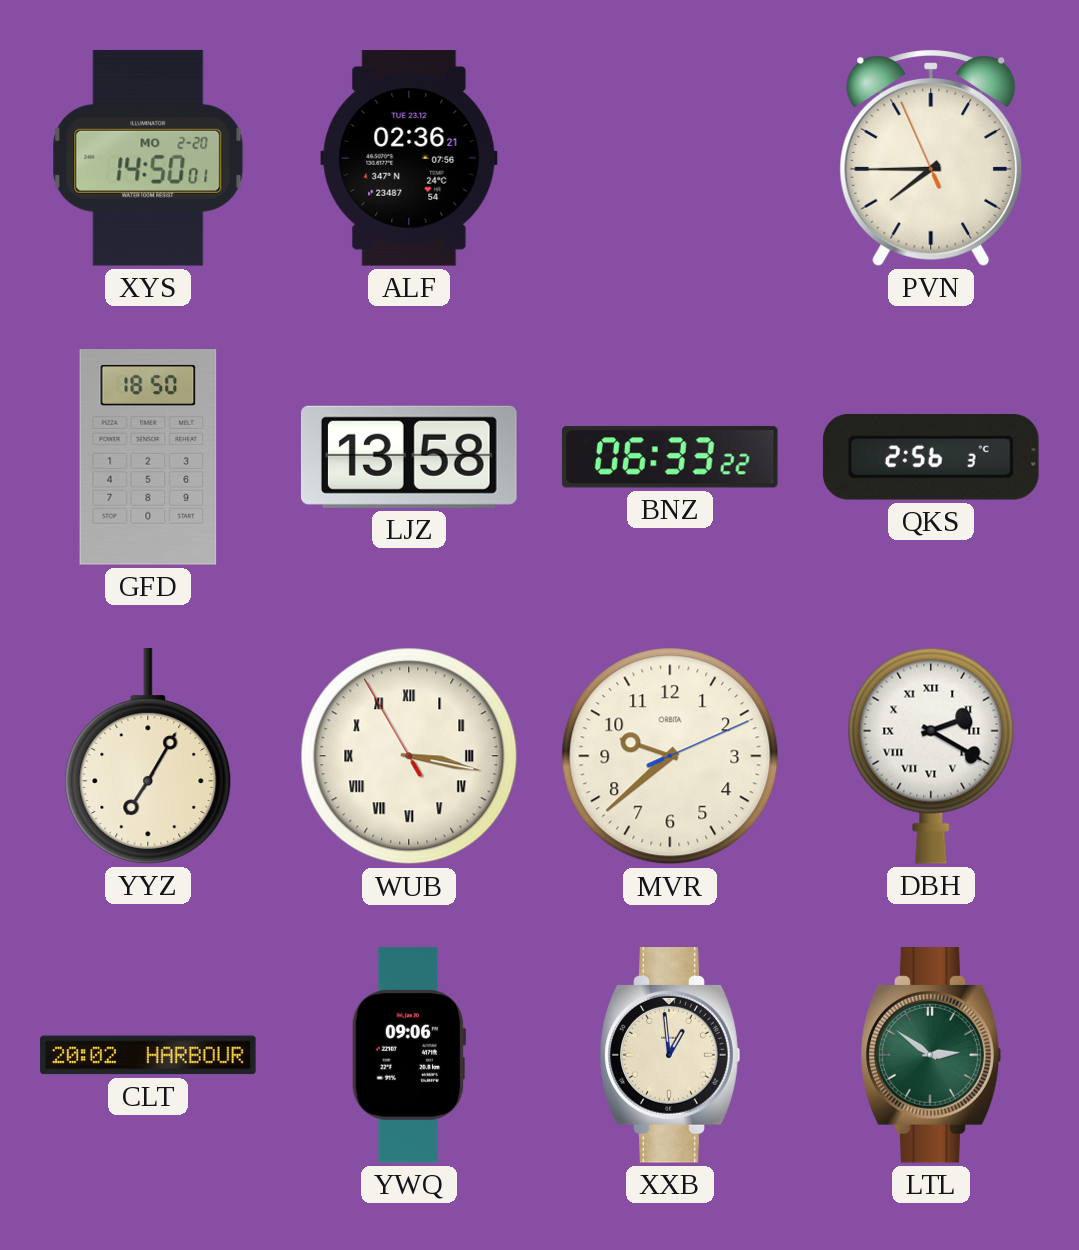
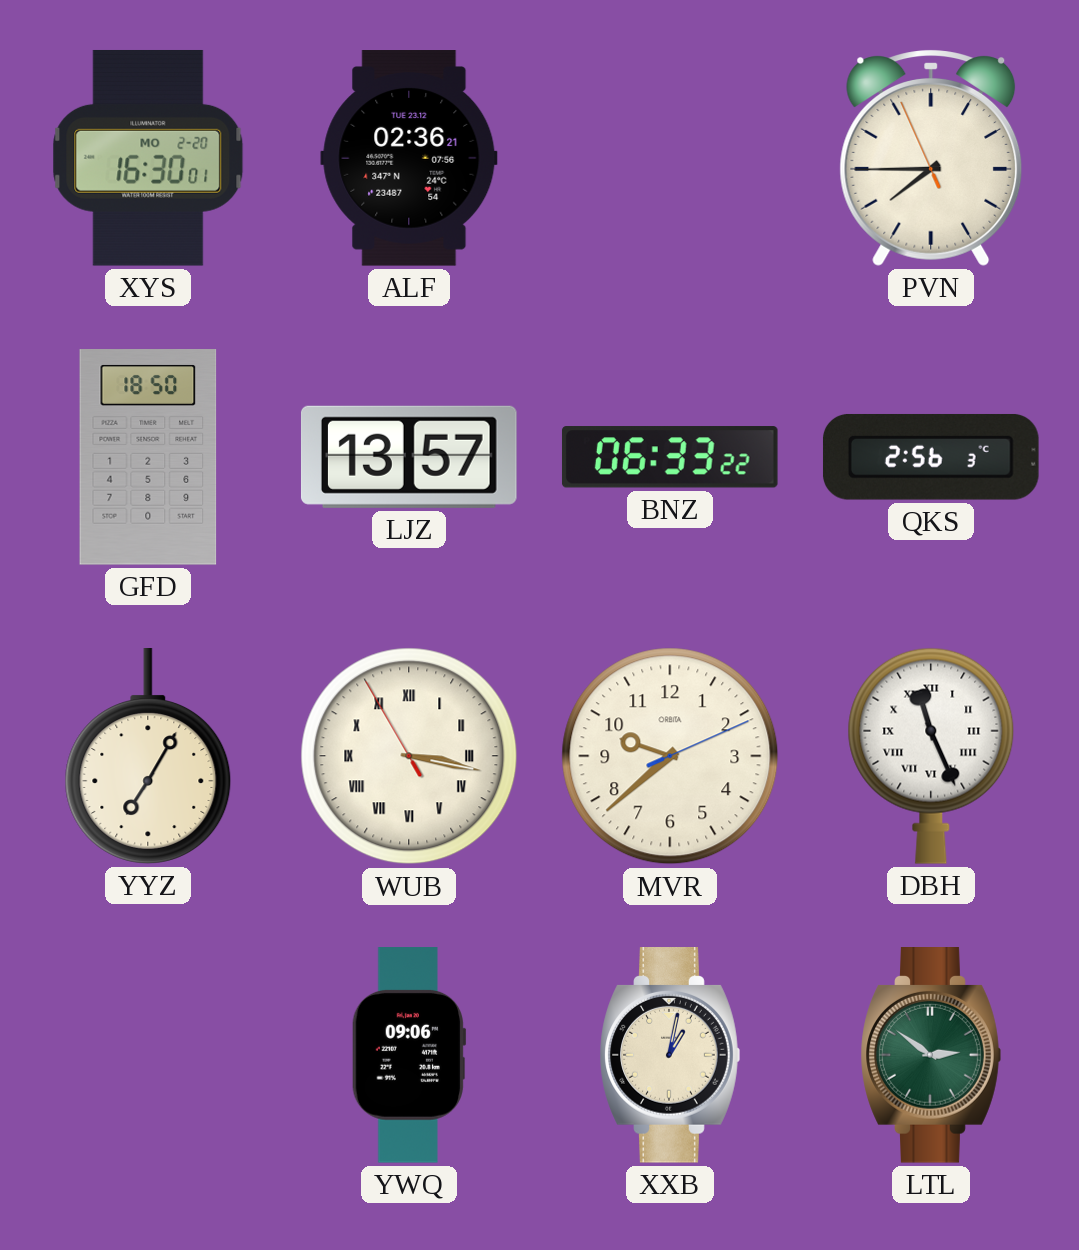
XYS: 14:50 -> 16:30 (148, 158)
LJZ: 13:58 -> 13:57 (409, 457)
DBH: 2:20 -> 11:26 (931, 756)
CLT: 20:02 -> none (148, 1055)
XXB: 12:59 -> 1:02 (670, 1056)
